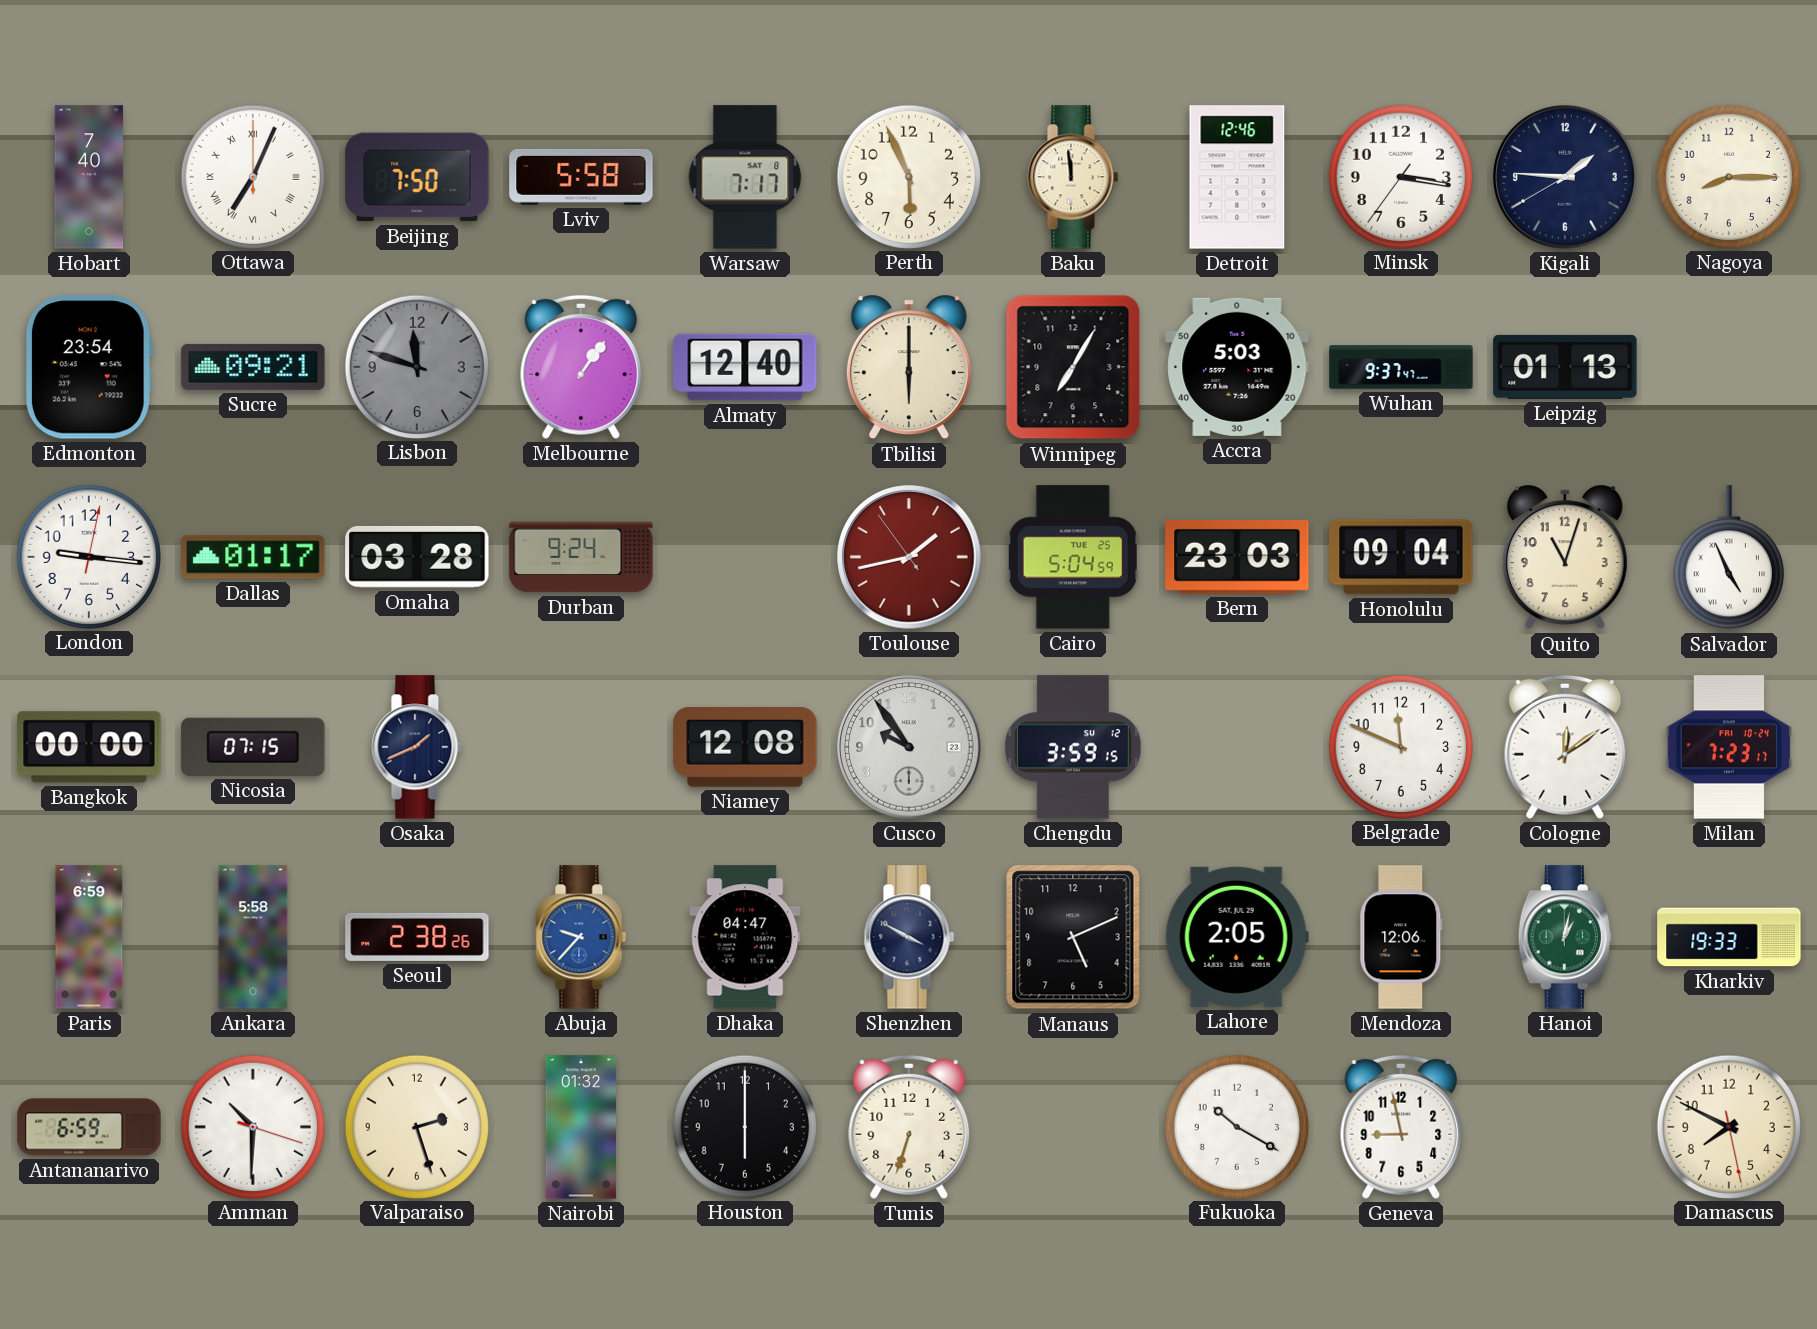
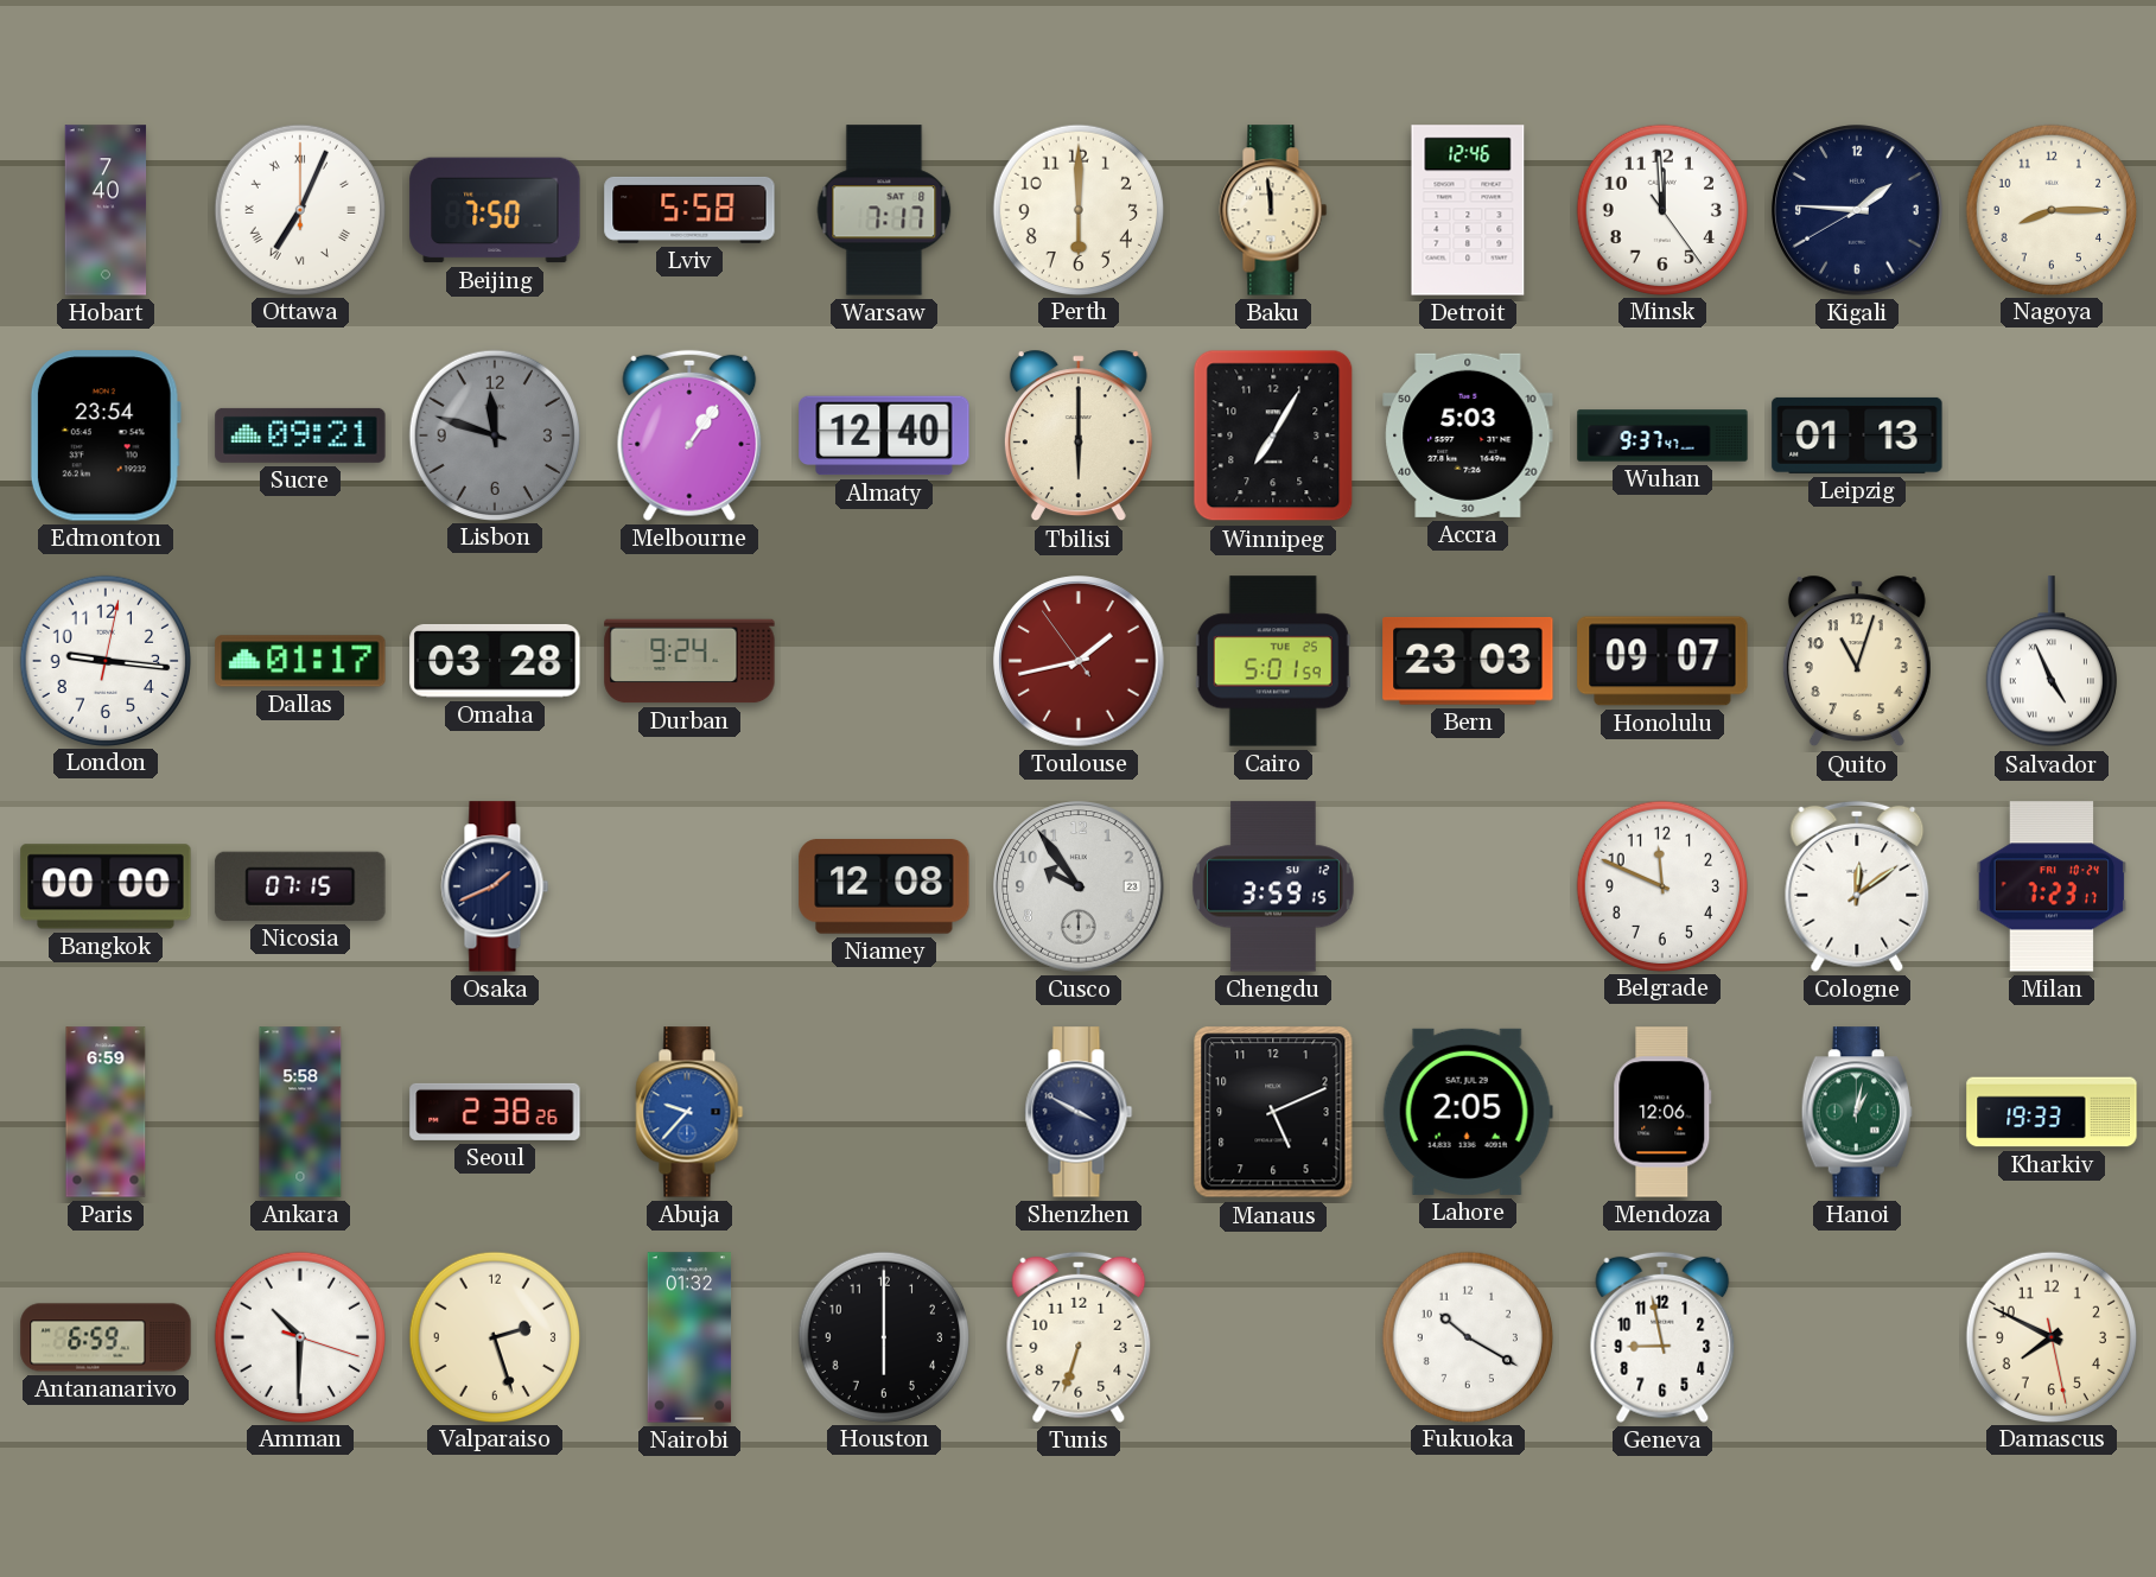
Perth: 5:56 -> 6:00 (1077, 209)
Minsk: 3:16 -> 11:59 (1661, 209)
Cairo: 5:04 -> 5:01 (1273, 661)
Honolulu: 09:04 -> 09:07 (1662, 661)
Dhaka: 04:47 -> none (745, 937)
